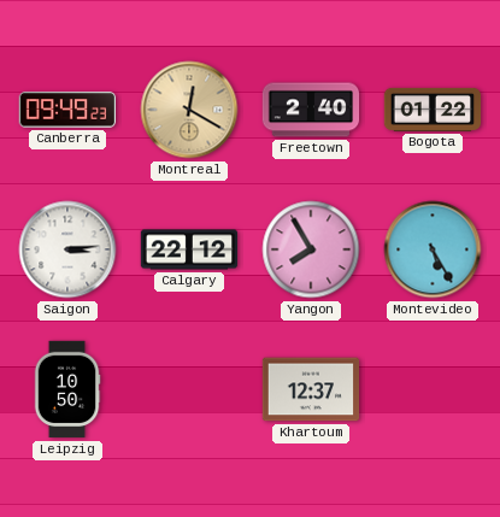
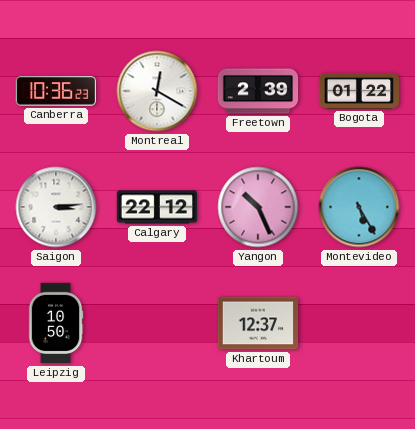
Canberra: 09:49 -> 10:36 (55, 91)
Montreal dial: champagne -> white (157, 91)
Freetown: 2:40 -> 2:39 (258, 91)
Yangon: 7:55 -> 10:26 (258, 207)
